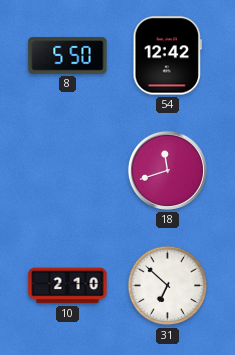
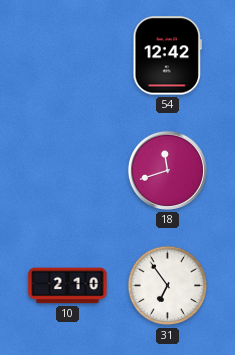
8: 5:50 -> none (68, 56)
31: 6:52 -> 6:54 (168, 286)
